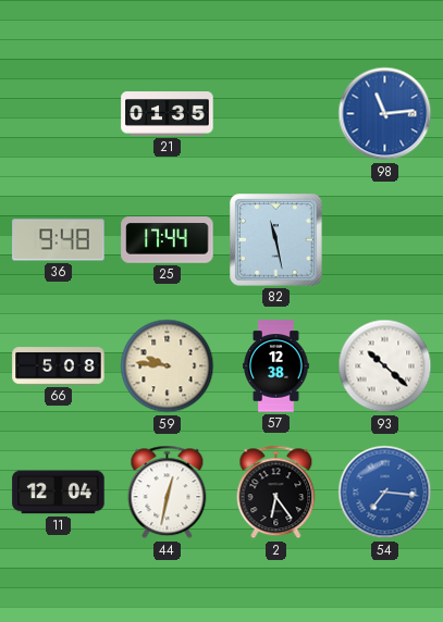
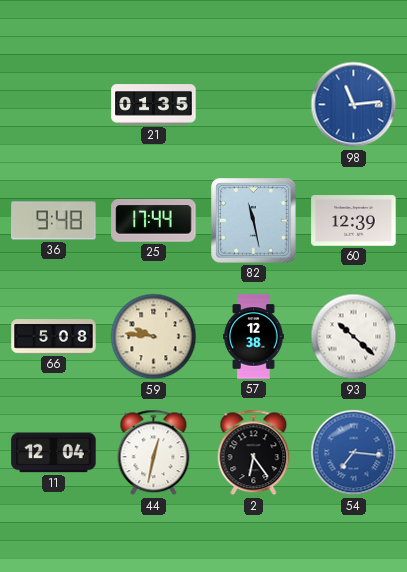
60: none -> 12:39 (354, 221)
